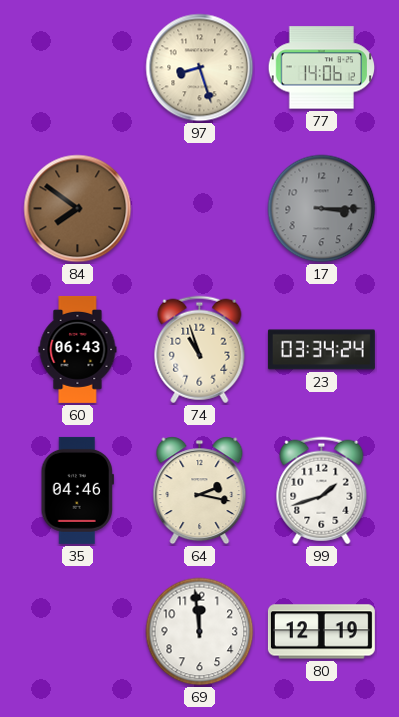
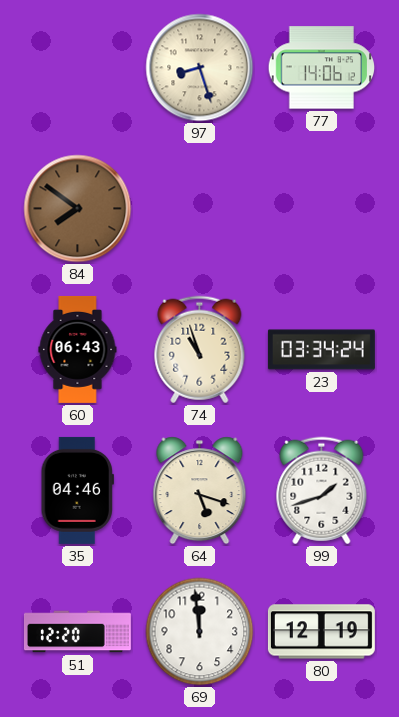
17: 3:15 -> none (322, 209)
64: 2:17 -> 5:18 (200, 491)
51: none -> 12:20 (77, 632)
